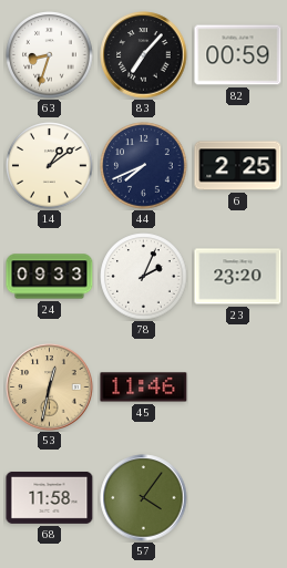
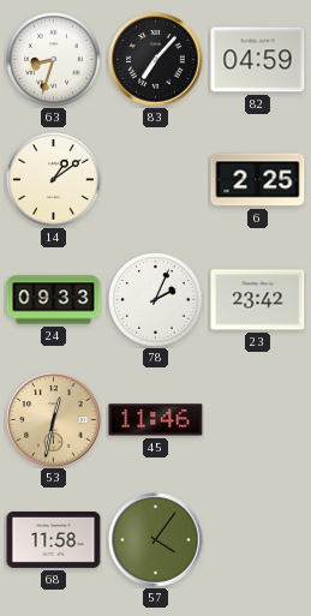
82: 00:59 -> 04:59 (258, 60)
44: 7:41 -> none (144, 166)
23: 23:20 -> 23:42 (258, 300)
